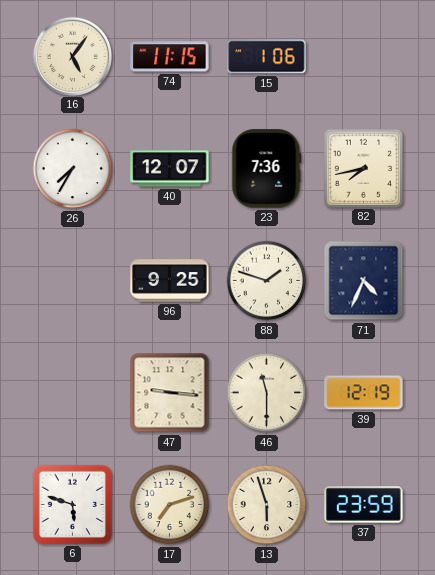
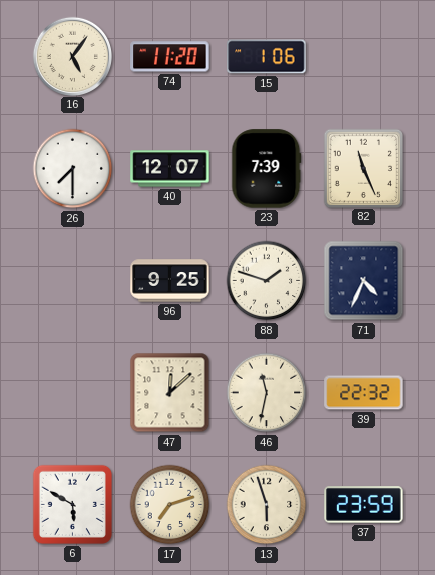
74: 11:15 -> 11:20 (170, 57)
26: 7:35 -> 7:30 (73, 169)
23: 7:36 -> 7:39 (267, 169)
82: 7:43 -> 11:26 (363, 168)
47: 9:16 -> 12:08 (170, 393)
46: 11:30 -> 11:32 (267, 393)
39: 12:19 -> 22:32 (364, 393)
6: 5:48 -> 5:50 (72, 504)
